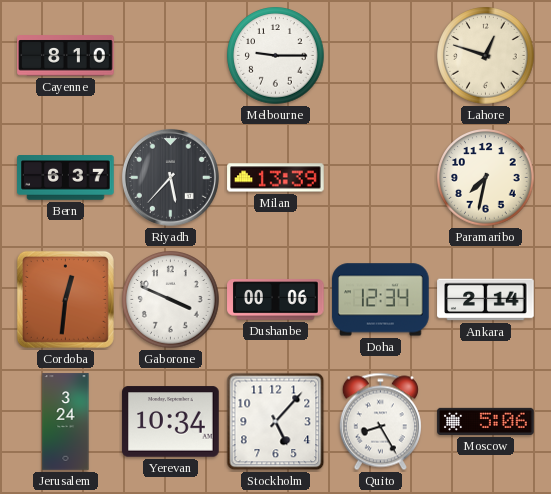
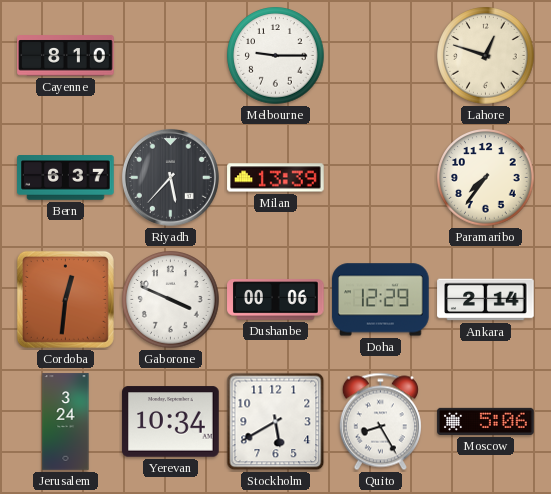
Paramaribo: 7:32 -> 7:36 (486, 178)
Doha: 12:34 -> 12:29 (381, 300)
Stockholm: 5:07 -> 5:40 (276, 422)
